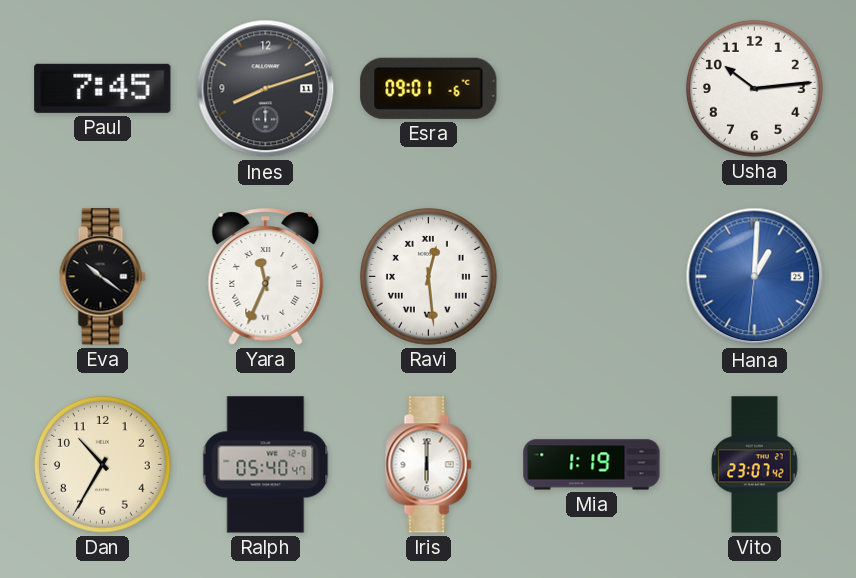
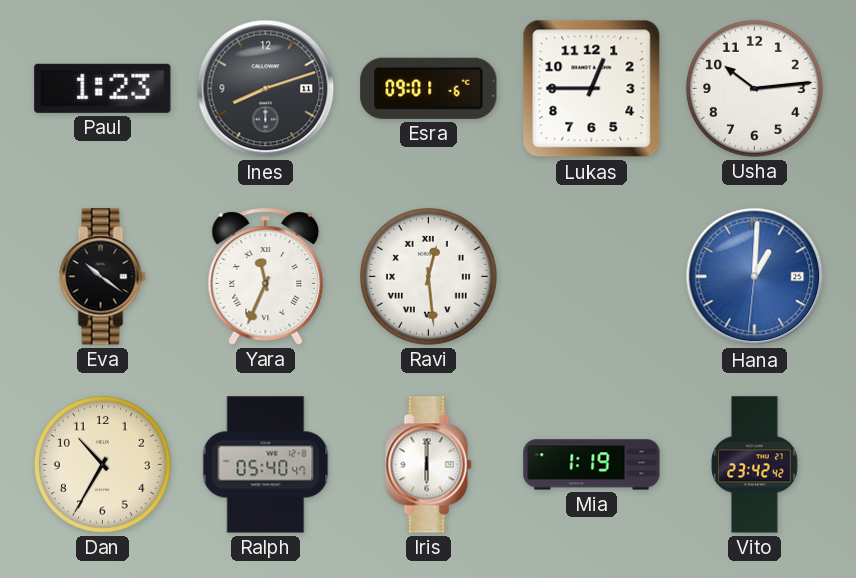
Paul: 7:45 -> 1:23 (103, 88)
Lukas: none -> 12:45 (592, 89)
Vito: 23:07 -> 23:42 (755, 465)
